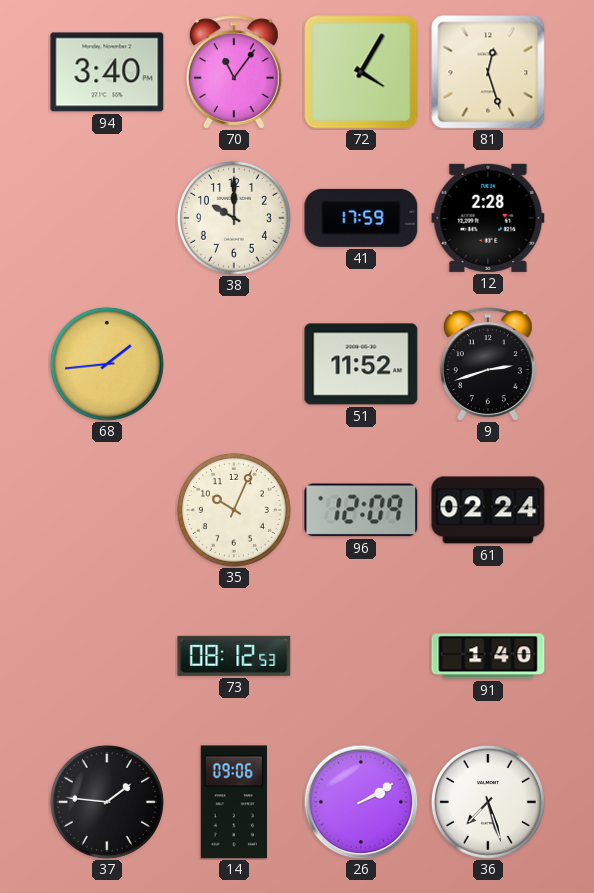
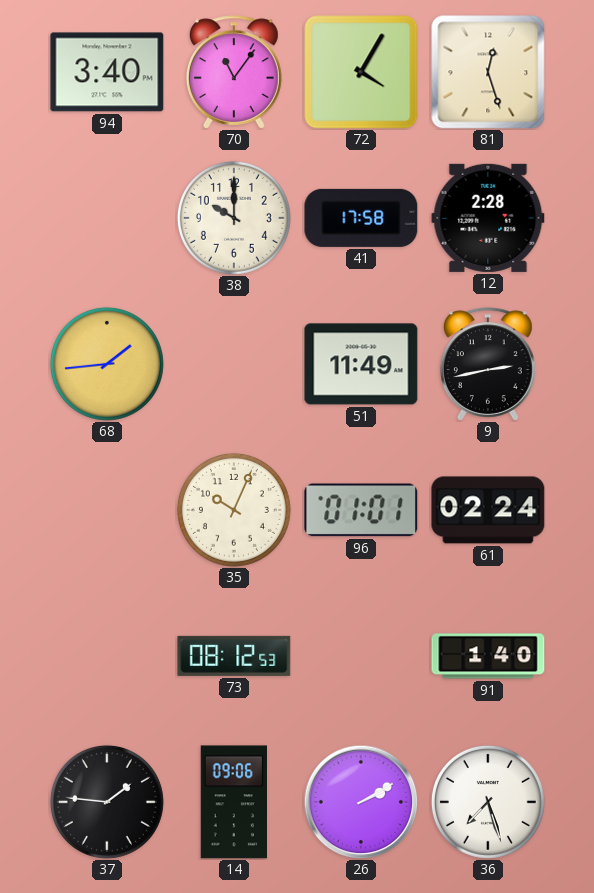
41: 17:59 -> 17:58 (361, 218)
51: 11:52 -> 11:49 (361, 364)
9: 2:42 -> 2:43 (488, 364)
96: 12:09 -> 01:01 (361, 510)
